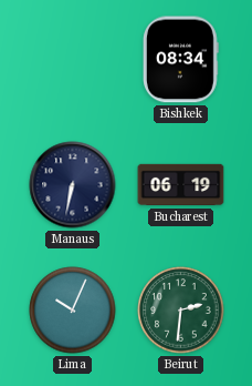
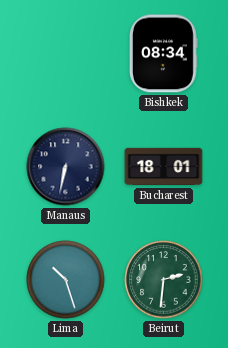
Bucharest: 06:19 -> 18:01 (164, 167)
Lima: 10:04 -> 10:27 (66, 280)
